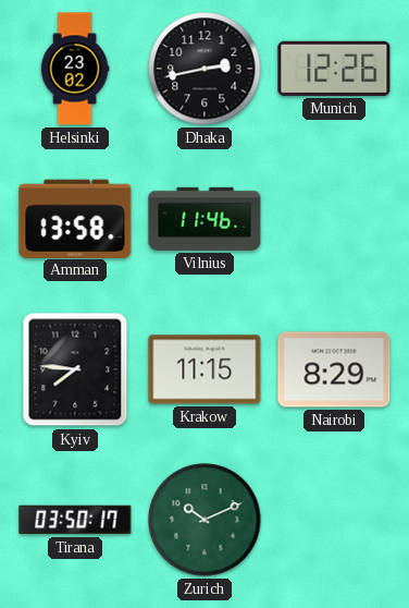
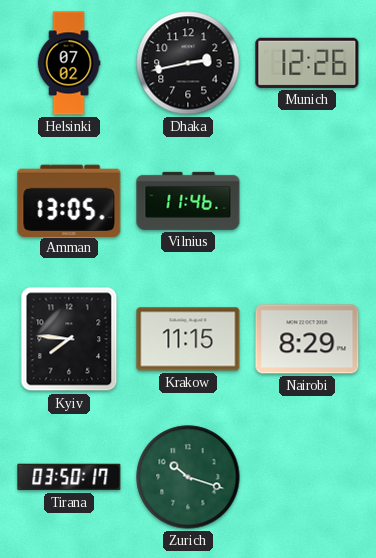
Helsinki: 23:02 -> 07:02 (69, 63)
Amman: 13:58 -> 13:05 (69, 200)
Zurich: 10:11 -> 10:18 (188, 477)
